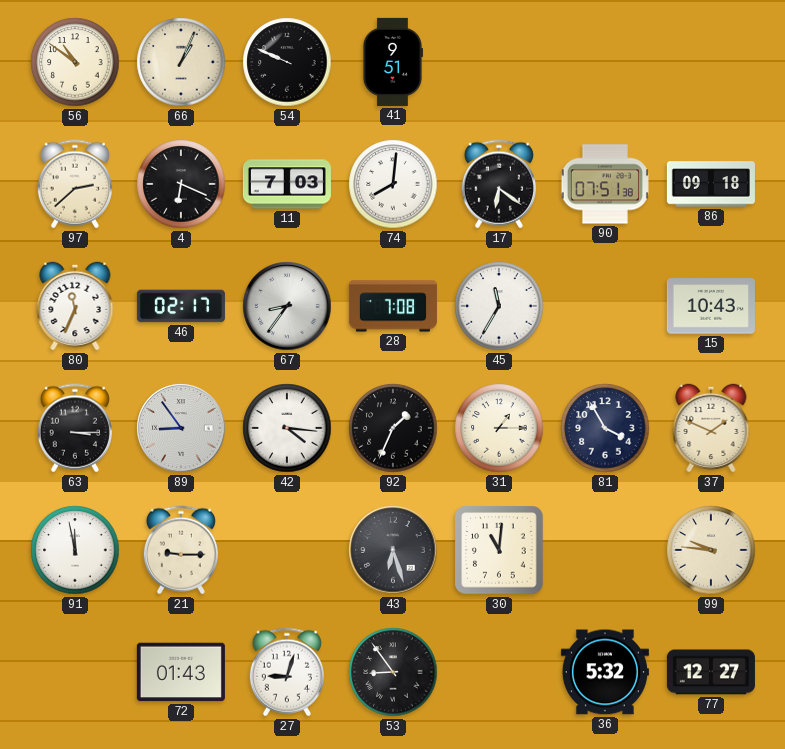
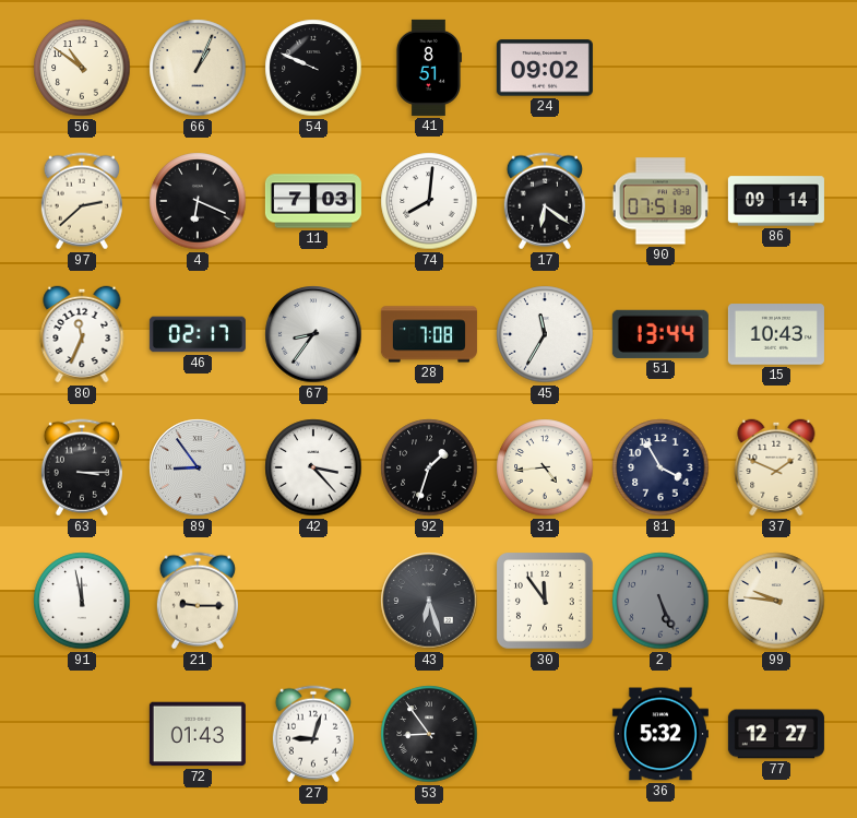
41: 9:51 -> 8:51 (428, 68)
24: none -> 09:02 (545, 68)
86: 09:18 -> 09:14 (776, 201)
51: none -> 13:44 (660, 334)
42: 4:16 -> 3:23 (313, 467)
92: 1:34 -> 1:33 (429, 467)
31: 1:15 -> 4:44 (545, 467)
30: 11:01 -> 11:54 (545, 601)
2: none -> 5:26 (660, 601)
